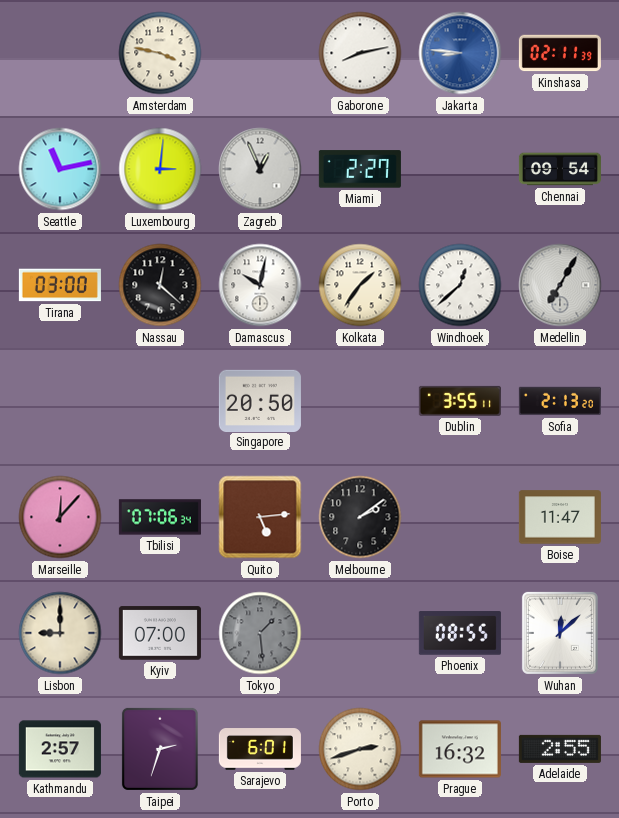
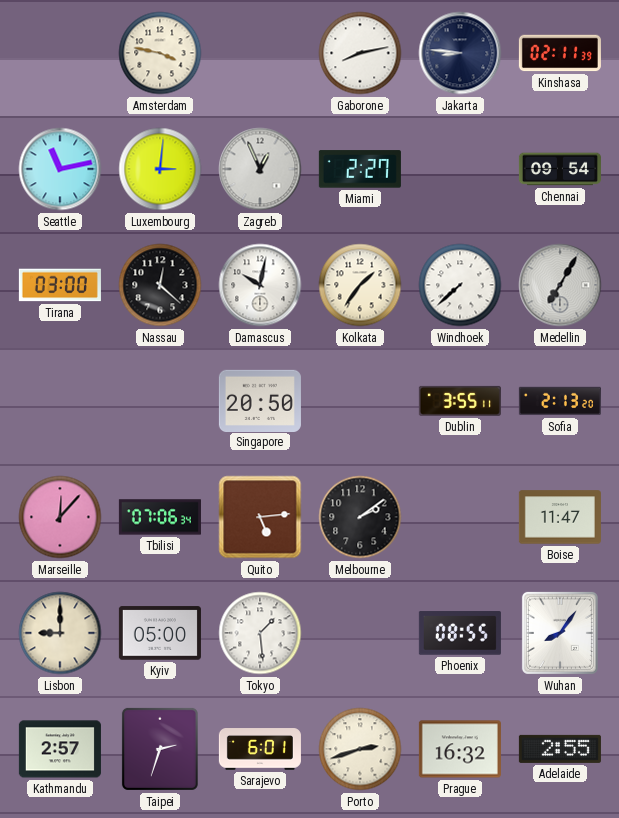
Jakarta dial: blue -> navy (460, 53)
Windhoek: 12:38 -> 7:38 (460, 285)
Kyiv: 07:00 -> 05:00 (160, 633)
Tokyo dial: grey -> white (260, 633)
Wuhan: 12:08 -> 8:06 (560, 633)
